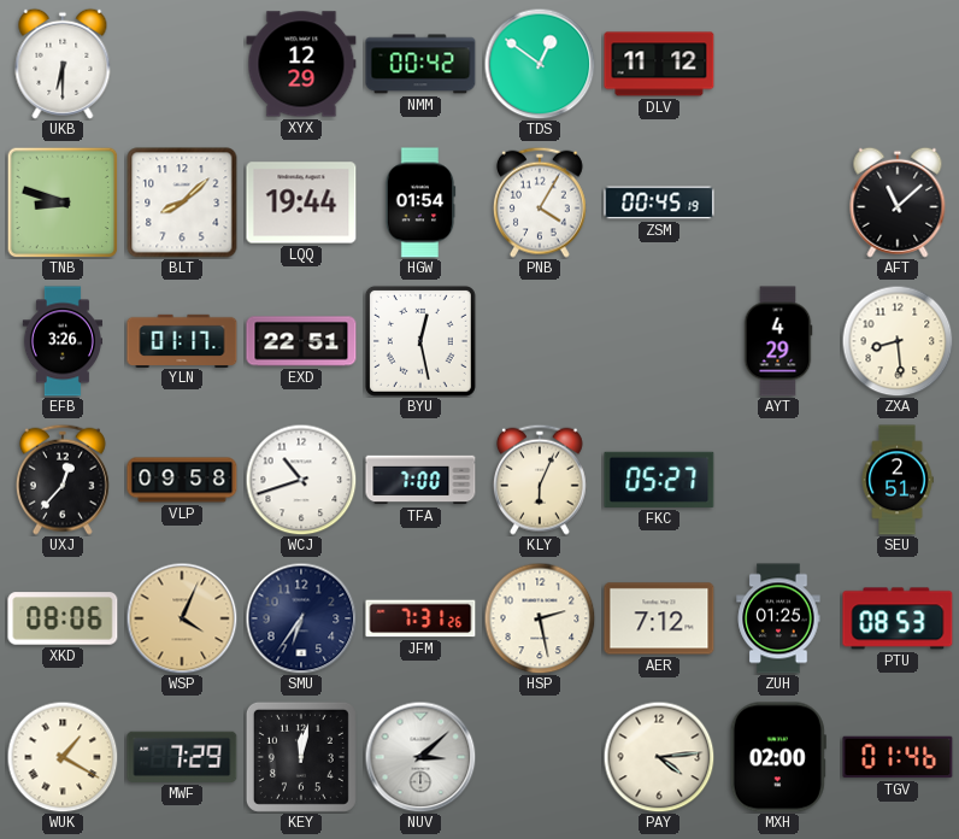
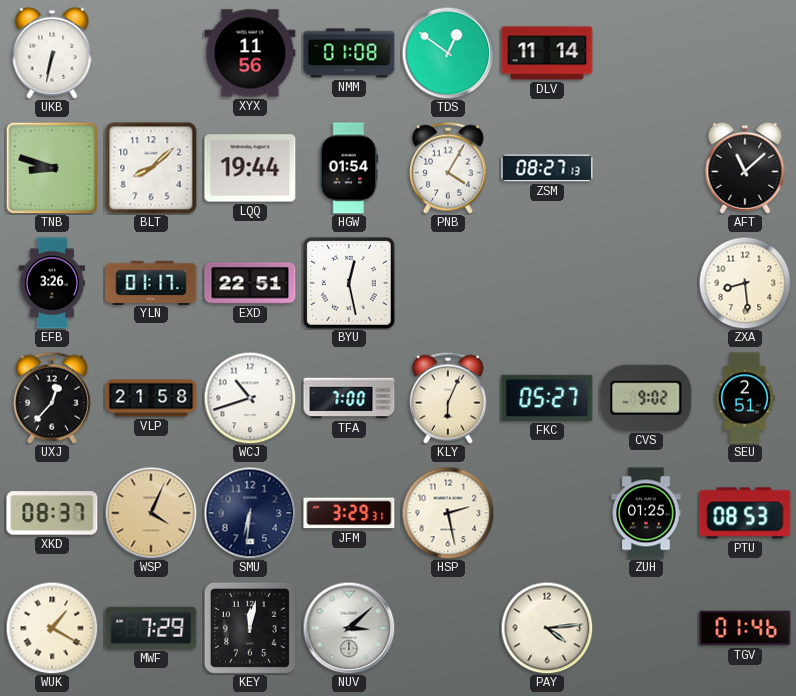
UKB: 6:30 -> 6:32 (52, 53)
XYX: 12:29 -> 11:56 (250, 53)
NMM: 00:42 -> 01:08 (349, 53)
DLV: 11:12 -> 11:14 (547, 53)
ZSM: 00:45 -> 08:27 (547, 168)
AYT: 4:29 -> none (778, 341)
VLP: 09:58 -> 21:58 (151, 398)
CVS: none -> 9:02 (646, 398)
XKD: 08:06 -> 08:37 (52, 513)
SMU: 6:36 -> 6:31 (250, 513)
JFM: 7:31 -> 3:29 (349, 513)
AER: 7:12 -> none (659, 618)
MXH: 02:00 -> none (778, 757)
